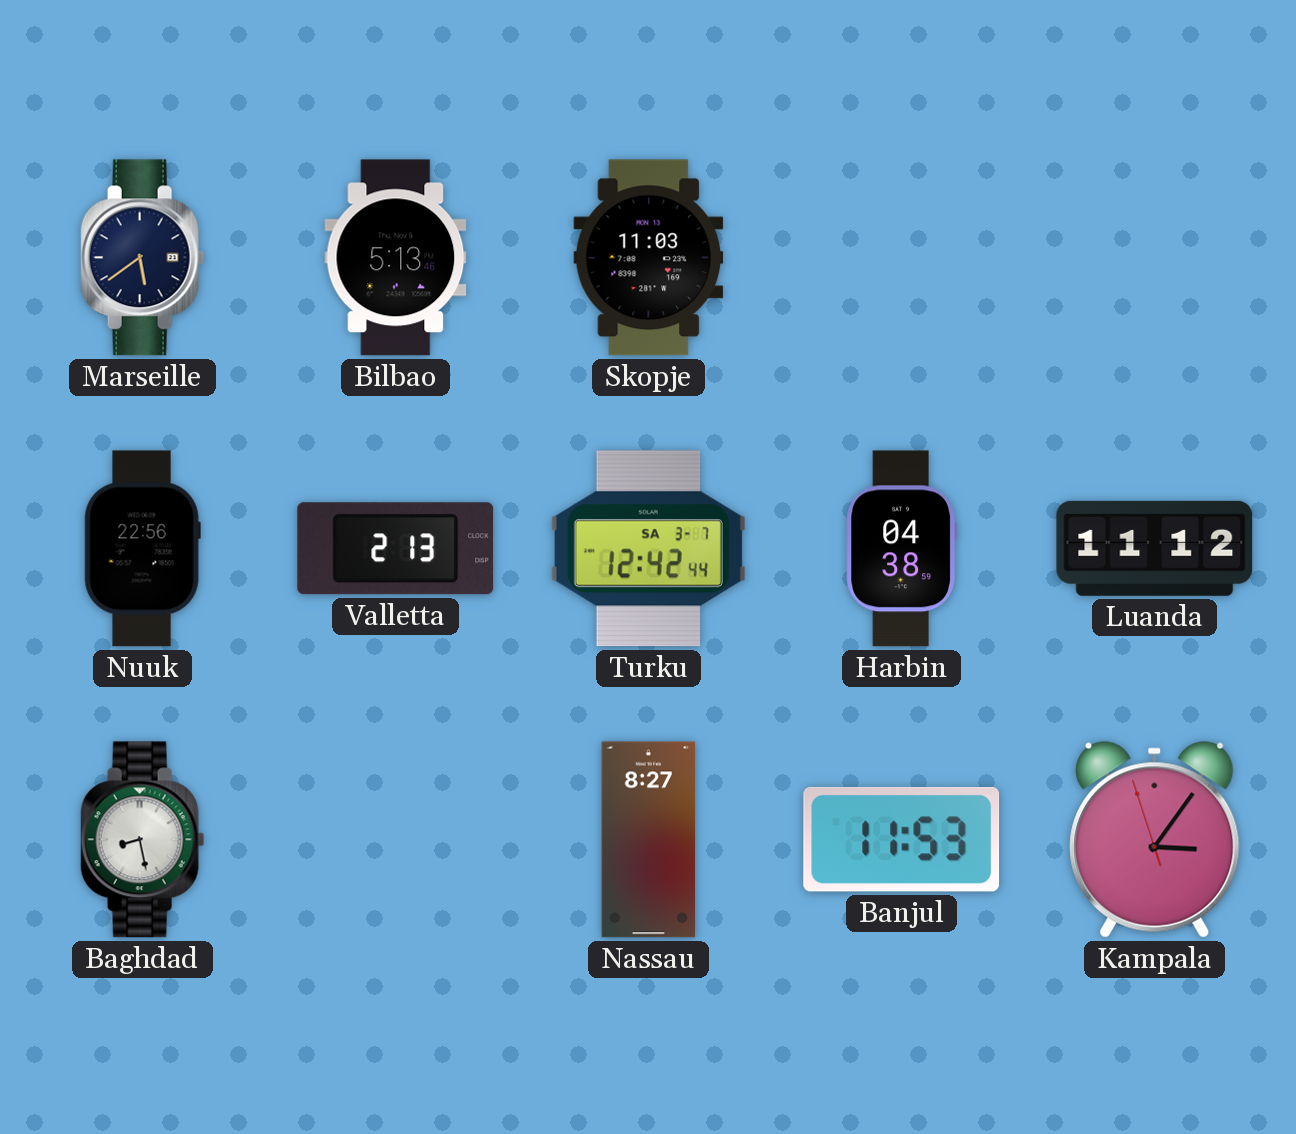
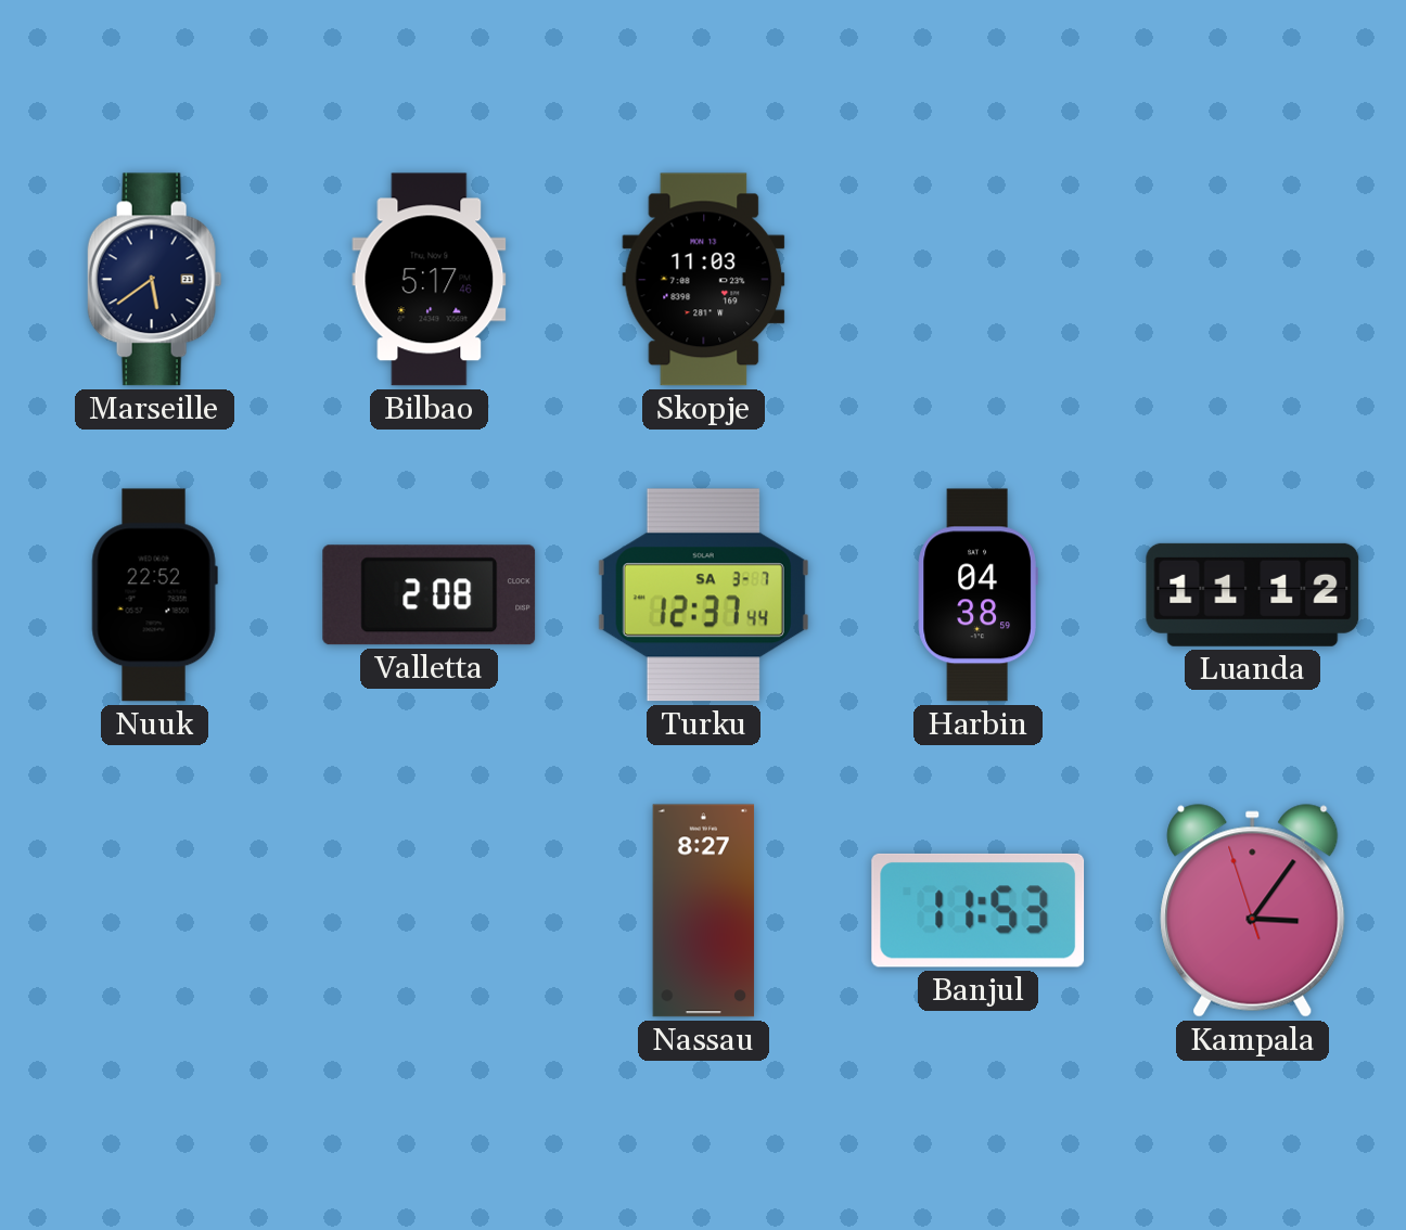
Bilbao: 5:13 -> 5:17 (430, 280)
Nuuk: 22:56 -> 22:52 (154, 595)
Valletta: 2:13 -> 2:08 (430, 595)
Turku: 12:42 -> 12:37 (703, 595)
Baghdad: 8:28 -> none (143, 840)
